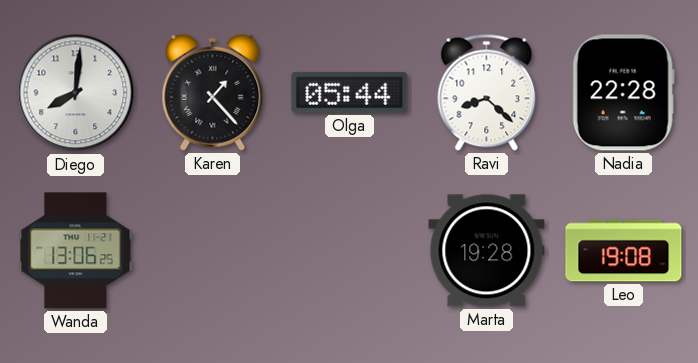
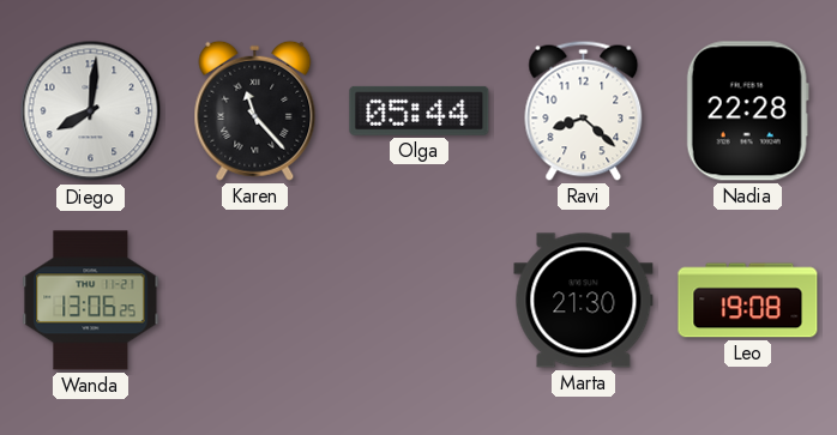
Karen: 1:23 -> 11:23 (255, 110)
Marta: 19:28 -> 21:30 (584, 301)
